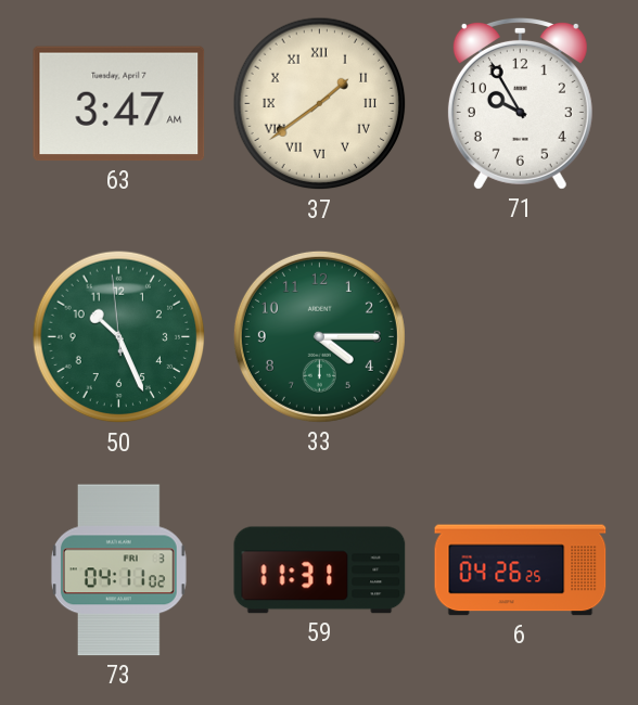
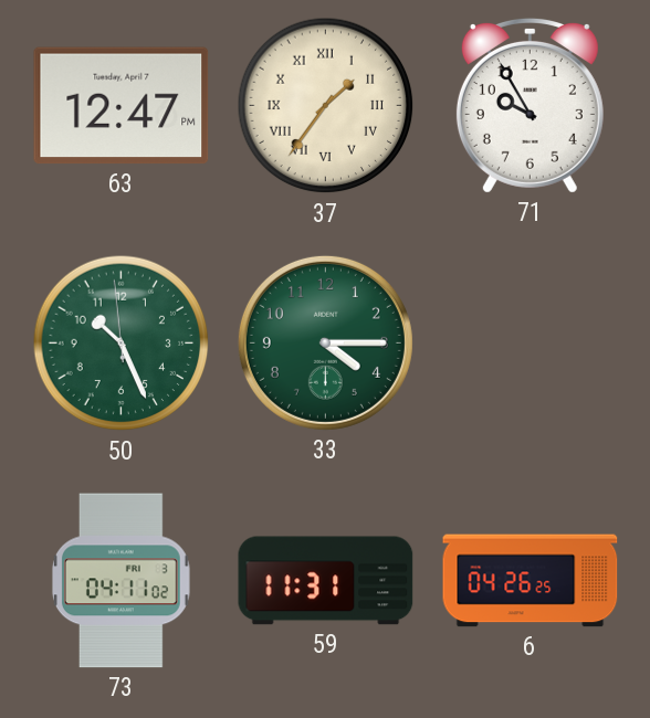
63: 3:47 -> 12:47 (122, 106)
37: 1:39 -> 1:36 (326, 106)
